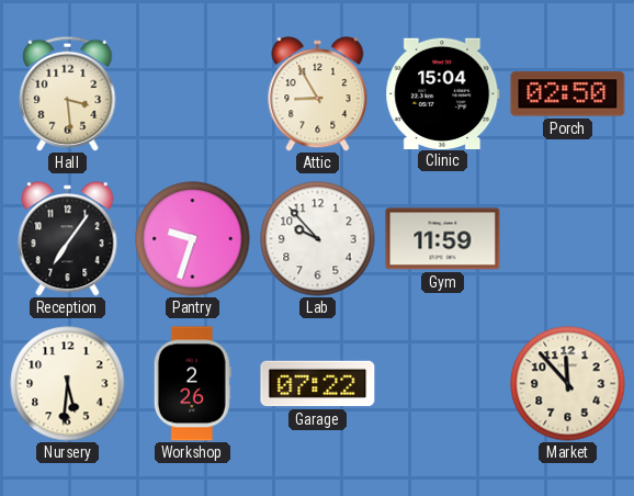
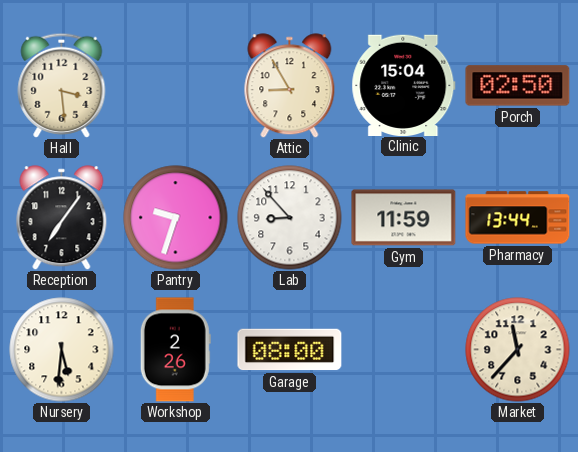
Lab: 9:53 -> 8:53 (290, 218)
Pharmacy: none -> 13:44 (518, 218)
Garage: 07:22 -> 08:00 (290, 350)
Market: 11:53 -> 11:37 (518, 350)
